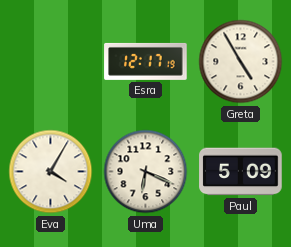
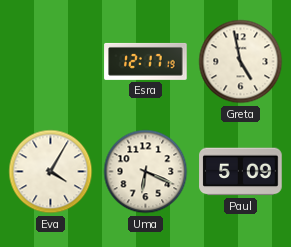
Greta: 4:55 -> 4:58 (241, 62)
